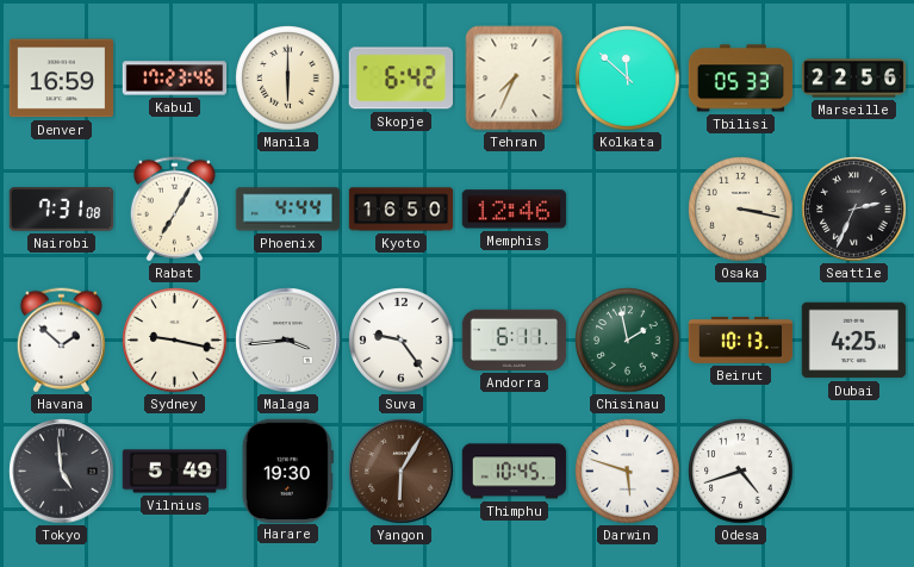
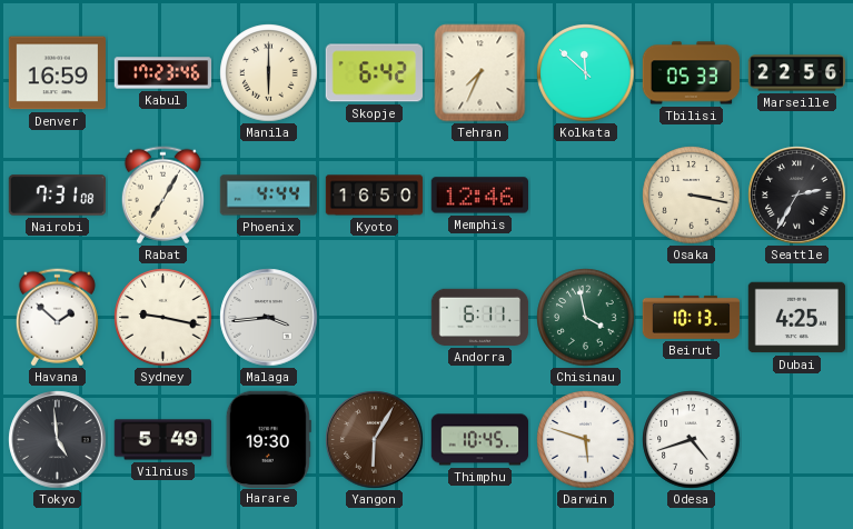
Seattle: 2:34 -> 2:35 (797, 196)
Suva: 9:24 -> none (402, 341)
Chisinau: 1:58 -> 3:58 (586, 318)
